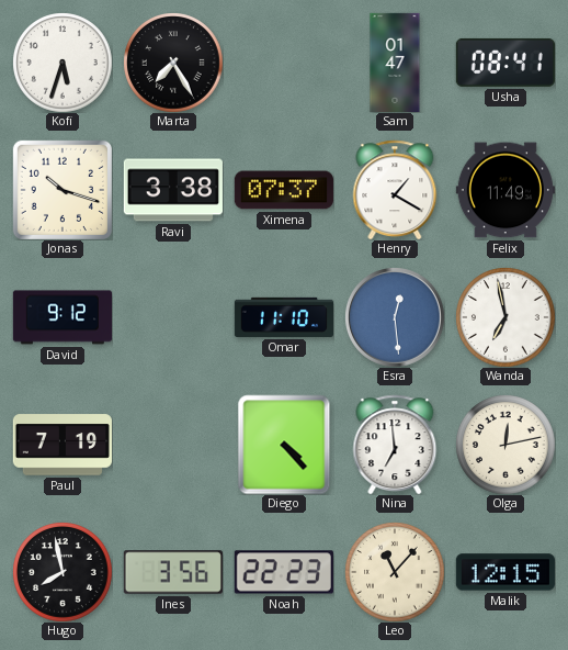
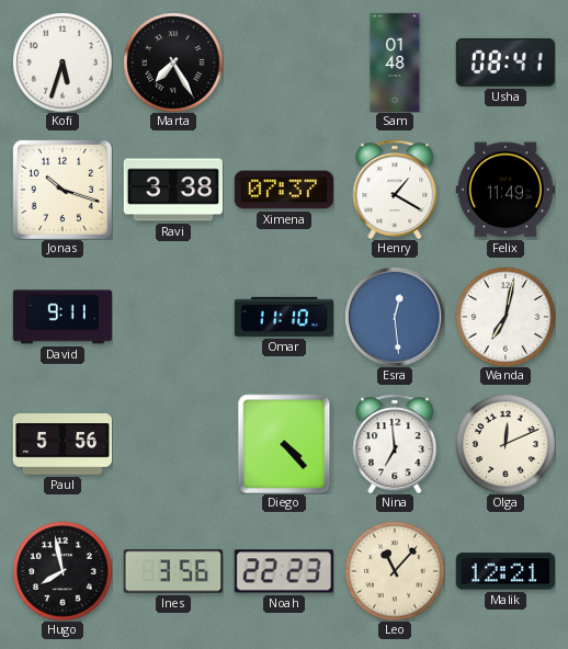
Sam: 01:47 -> 01:48 (395, 61)
David: 9:12 -> 9:11 (61, 317)
Wanda: 6:58 -> 7:02 (505, 317)
Paul: 7:19 -> 5:56 (63, 444)
Olga: 12:13 -> 12:11 (505, 444)
Malik: 12:15 -> 12:21 (505, 571)
